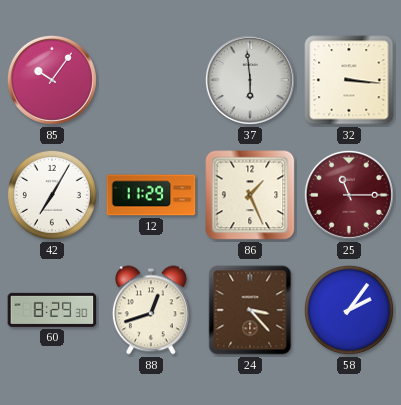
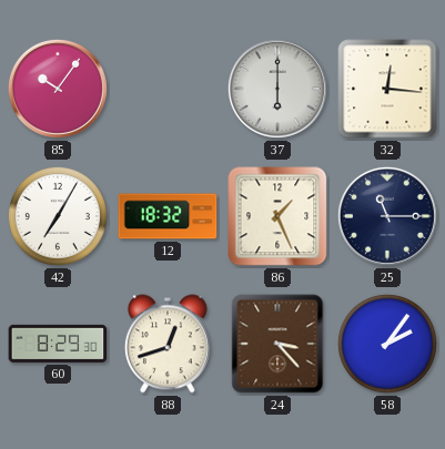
37: 5:59 -> 6:00 (277, 89)
32: 3:16 -> 12:16 (387, 89)
12: 11:29 -> 18:32 (168, 216)
25 dial: burgundy -> navy (387, 216)
